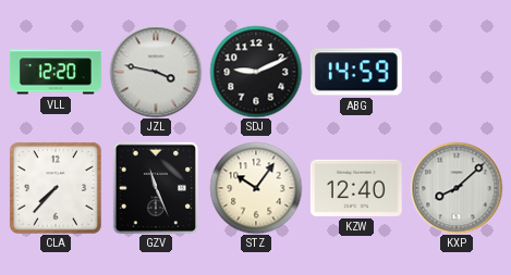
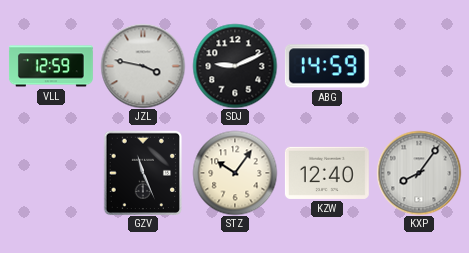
VLL: 12:20 -> 12:59 (51, 66)
CLA: 7:37 -> none (56, 188)
KXP: 8:08 -> 8:06 (419, 173)
